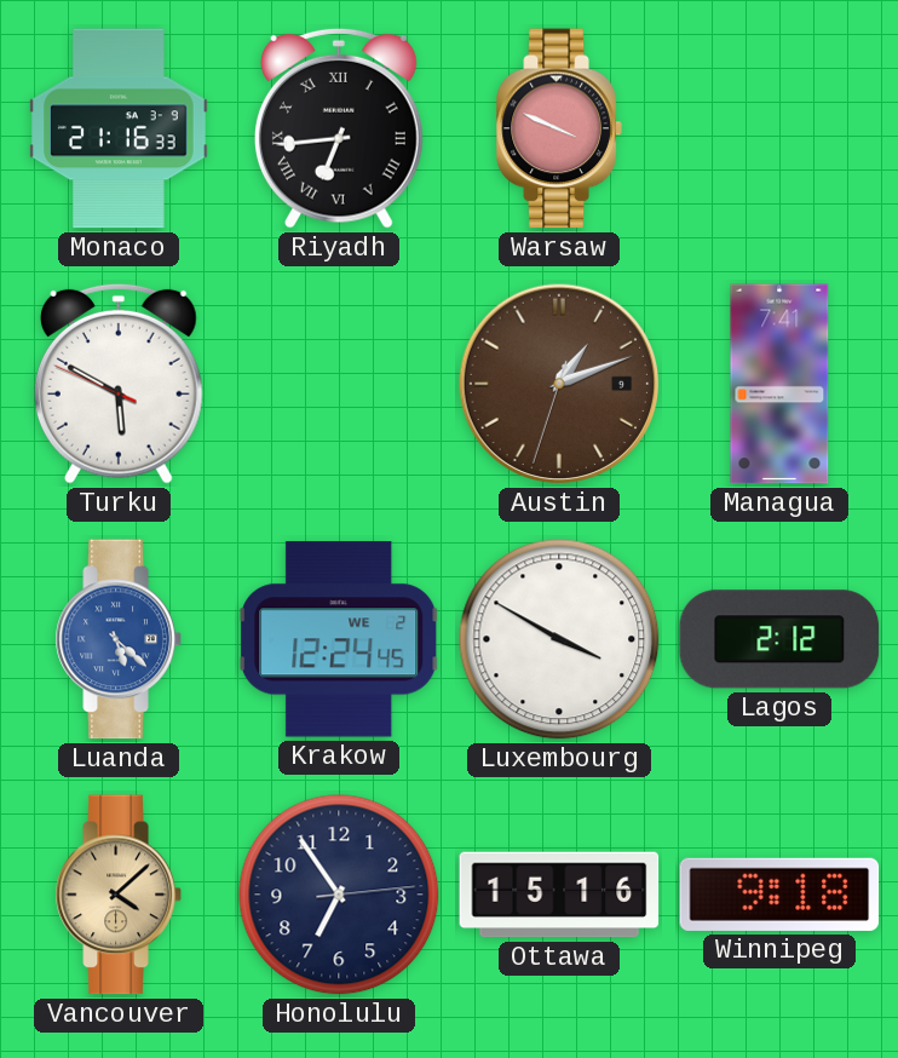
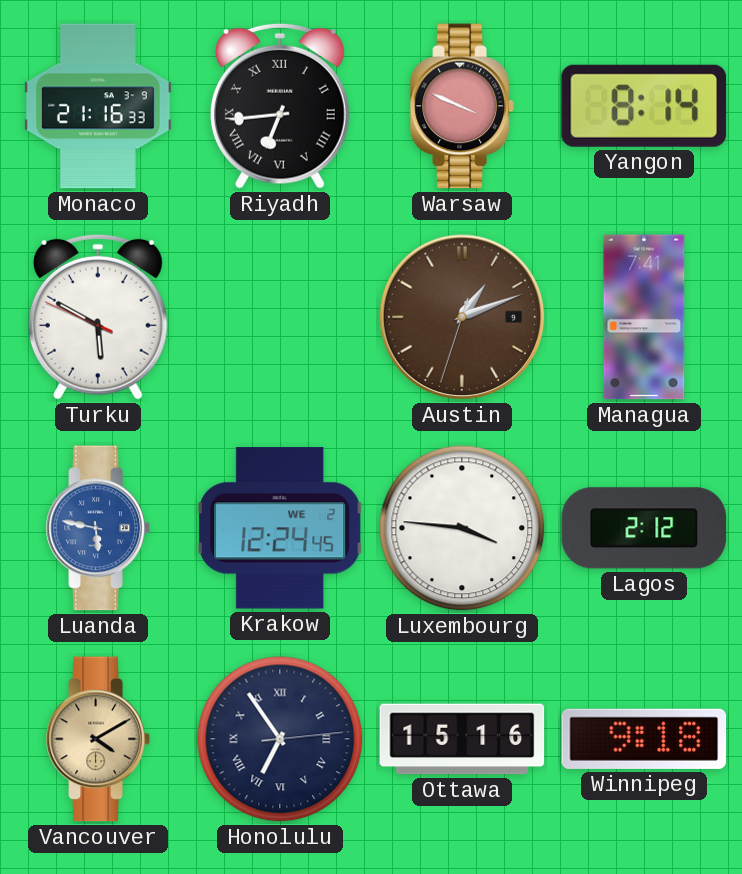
Yangon: none -> 8:14 (644, 106)
Luanda: 5:22 -> 5:47 (98, 528)
Luxembourg: 3:50 -> 3:46 (462, 528)
Vancouver: 4:08 -> 4:10 (98, 739)
Honolulu numerals: Arabic -> Roman (280, 739)
